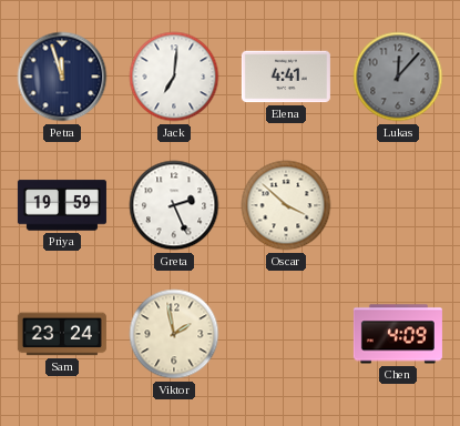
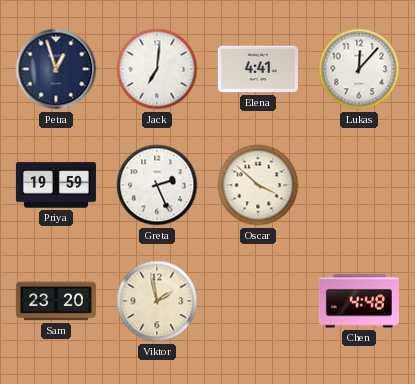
Petra: 11:57 -> 12:57 (56, 69)
Lukas dial: grey -> white (359, 69)
Sam: 23:24 -> 23:20 (56, 301)
Chen: 4:09 -> 4:48 (359, 301)
